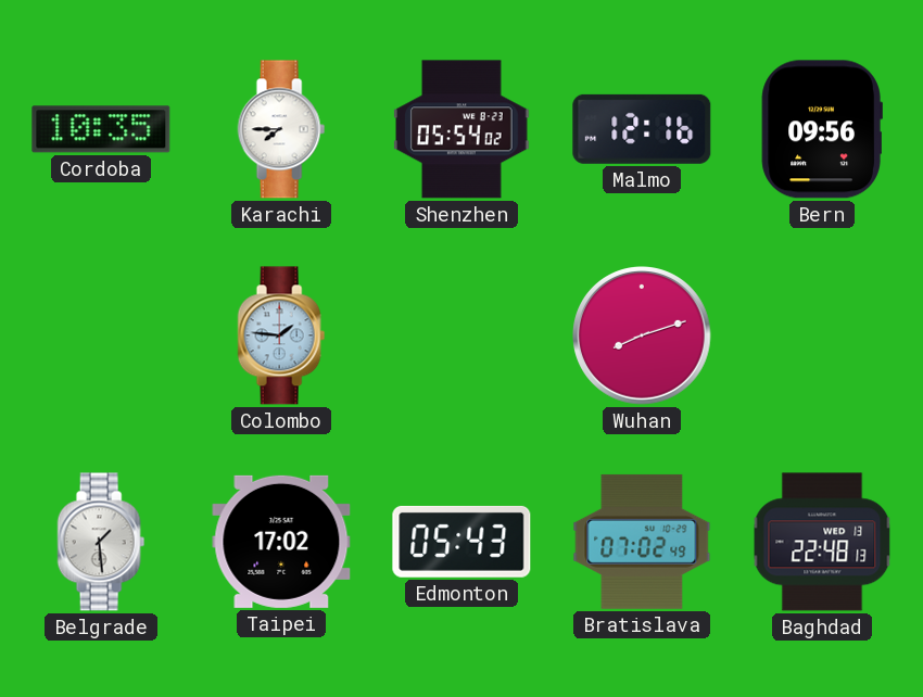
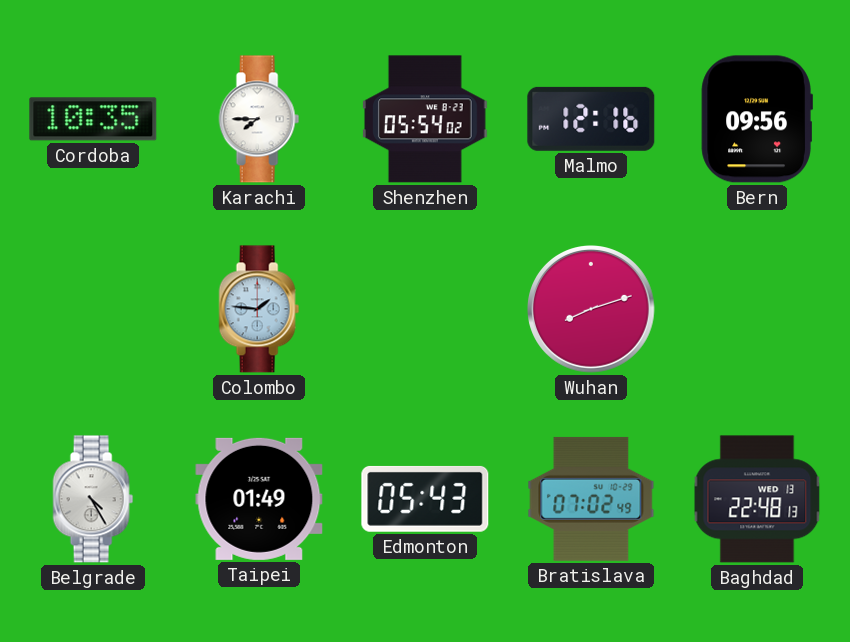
Belgrade: 1:29 -> 4:25 (93, 499)
Taipei: 17:02 -> 01:49 (259, 499)
